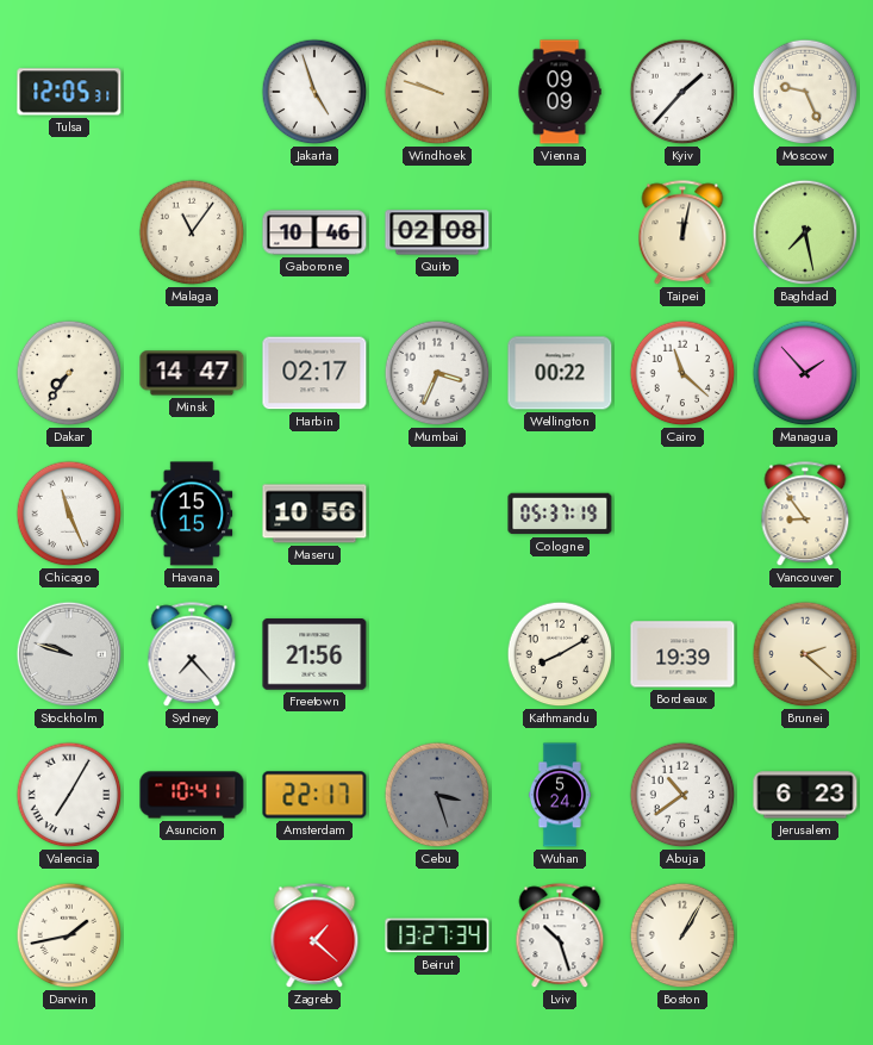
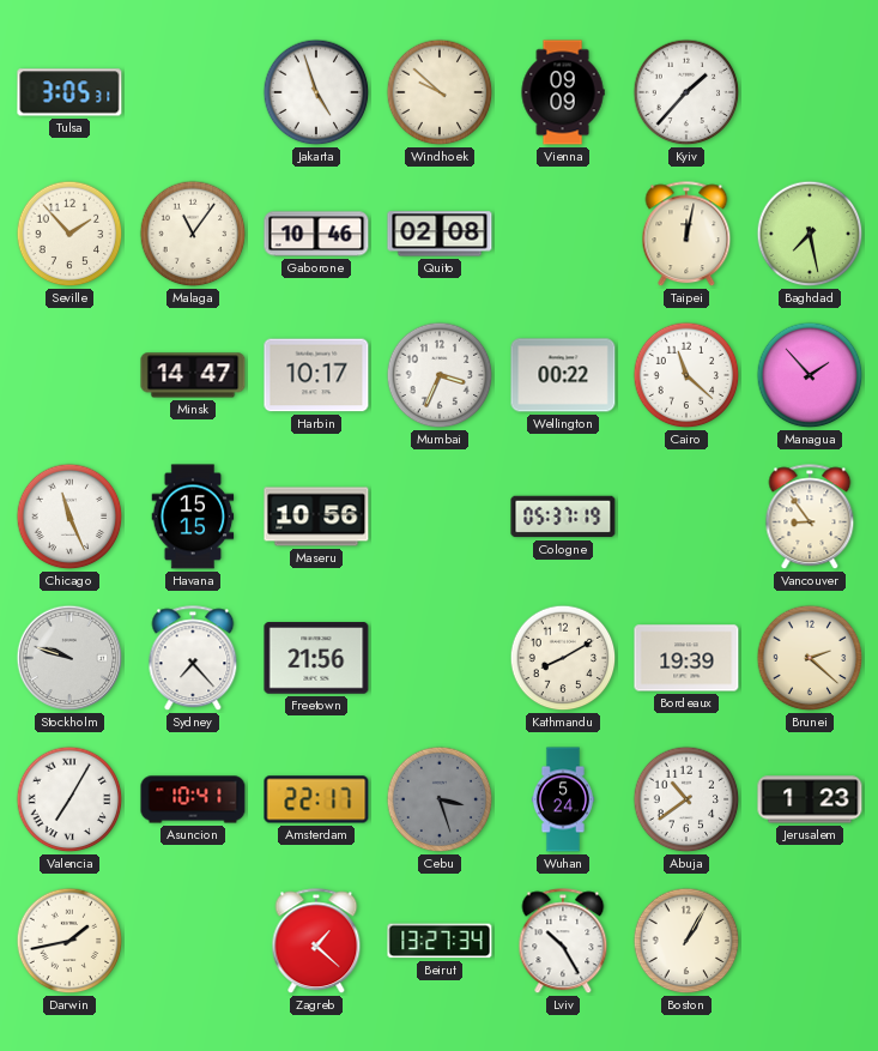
Tulsa: 12:05 -> 3:05 (69, 92)
Windhoek: 9:48 -> 9:52 (440, 92)
Moscow: 9:26 -> none (805, 92)
Seville: none -> 1:53 (69, 234)
Dakar: 7:36 -> none (69, 373)
Harbin: 02:17 -> 10:17 (316, 375)
Jerusalem: 6:23 -> 1:23 (810, 799)
Lviv: 10:27 -> 10:25 (563, 942)
